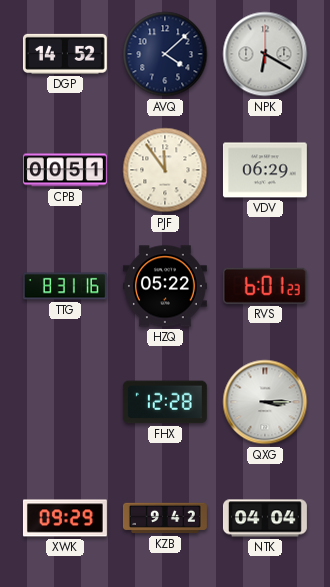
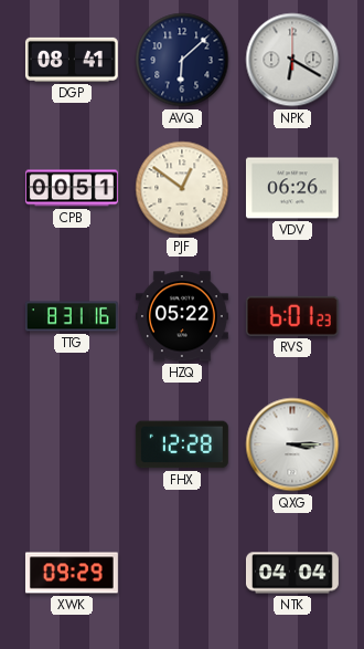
DGP: 14:52 -> 08:41 (72, 60)
AVQ: 4:08 -> 6:08 (182, 60)
PJF: 11:54 -> 12:51 (182, 188)
VDV: 06:29 -> 06:26 (292, 188)
KZB: 9:42 -> none (165, 518)
